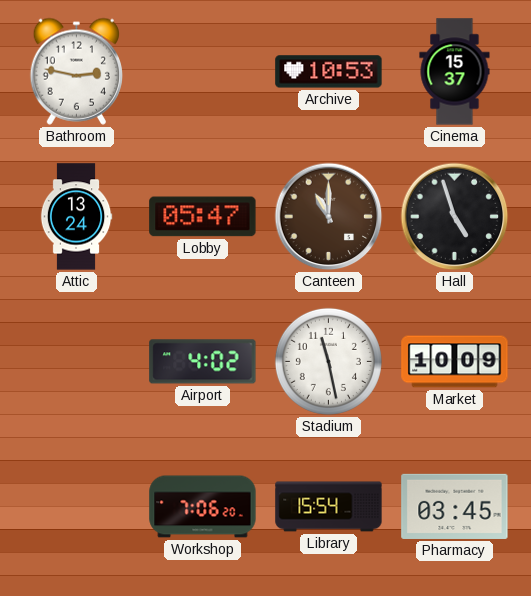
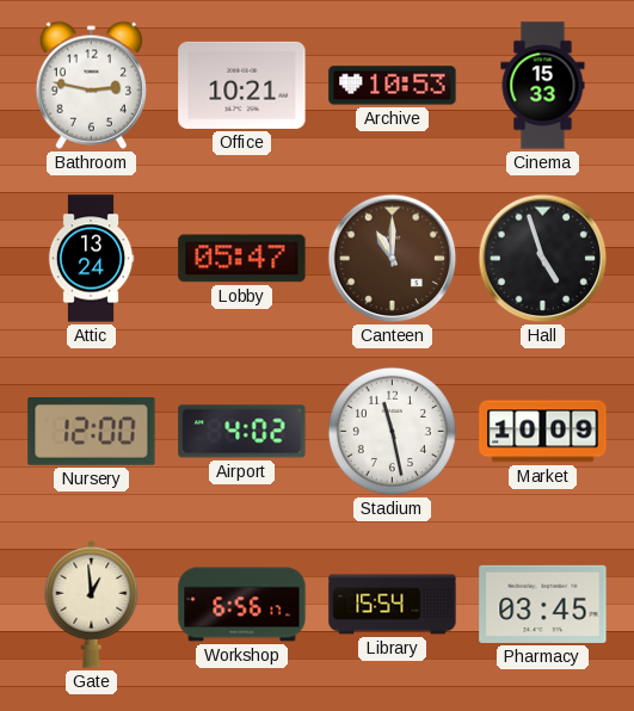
Office: none -> 10:21 (242, 85)
Cinema: 15:37 -> 15:33 (543, 86)
Nursery: none -> 12:00 (92, 432)
Gate: none -> 12:59 (92, 604)
Workshop: 7:06 -> 6:56 (242, 605)
